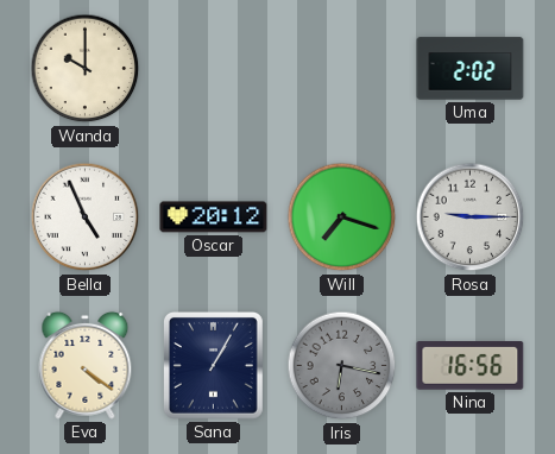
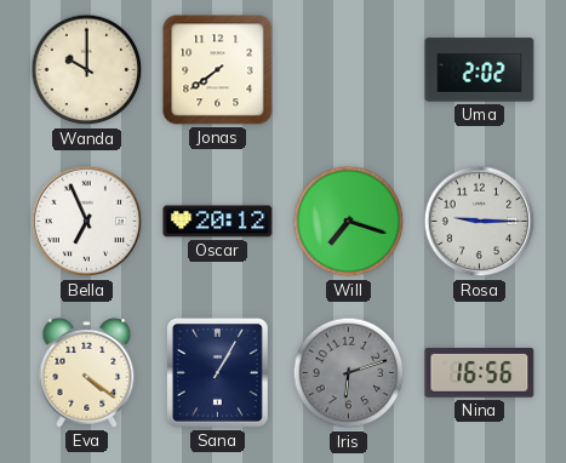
Jonas: none -> 7:39 (218, 70)
Bella: 4:56 -> 6:56 (87, 222)
Iris: 6:17 -> 6:12 (349, 373)
